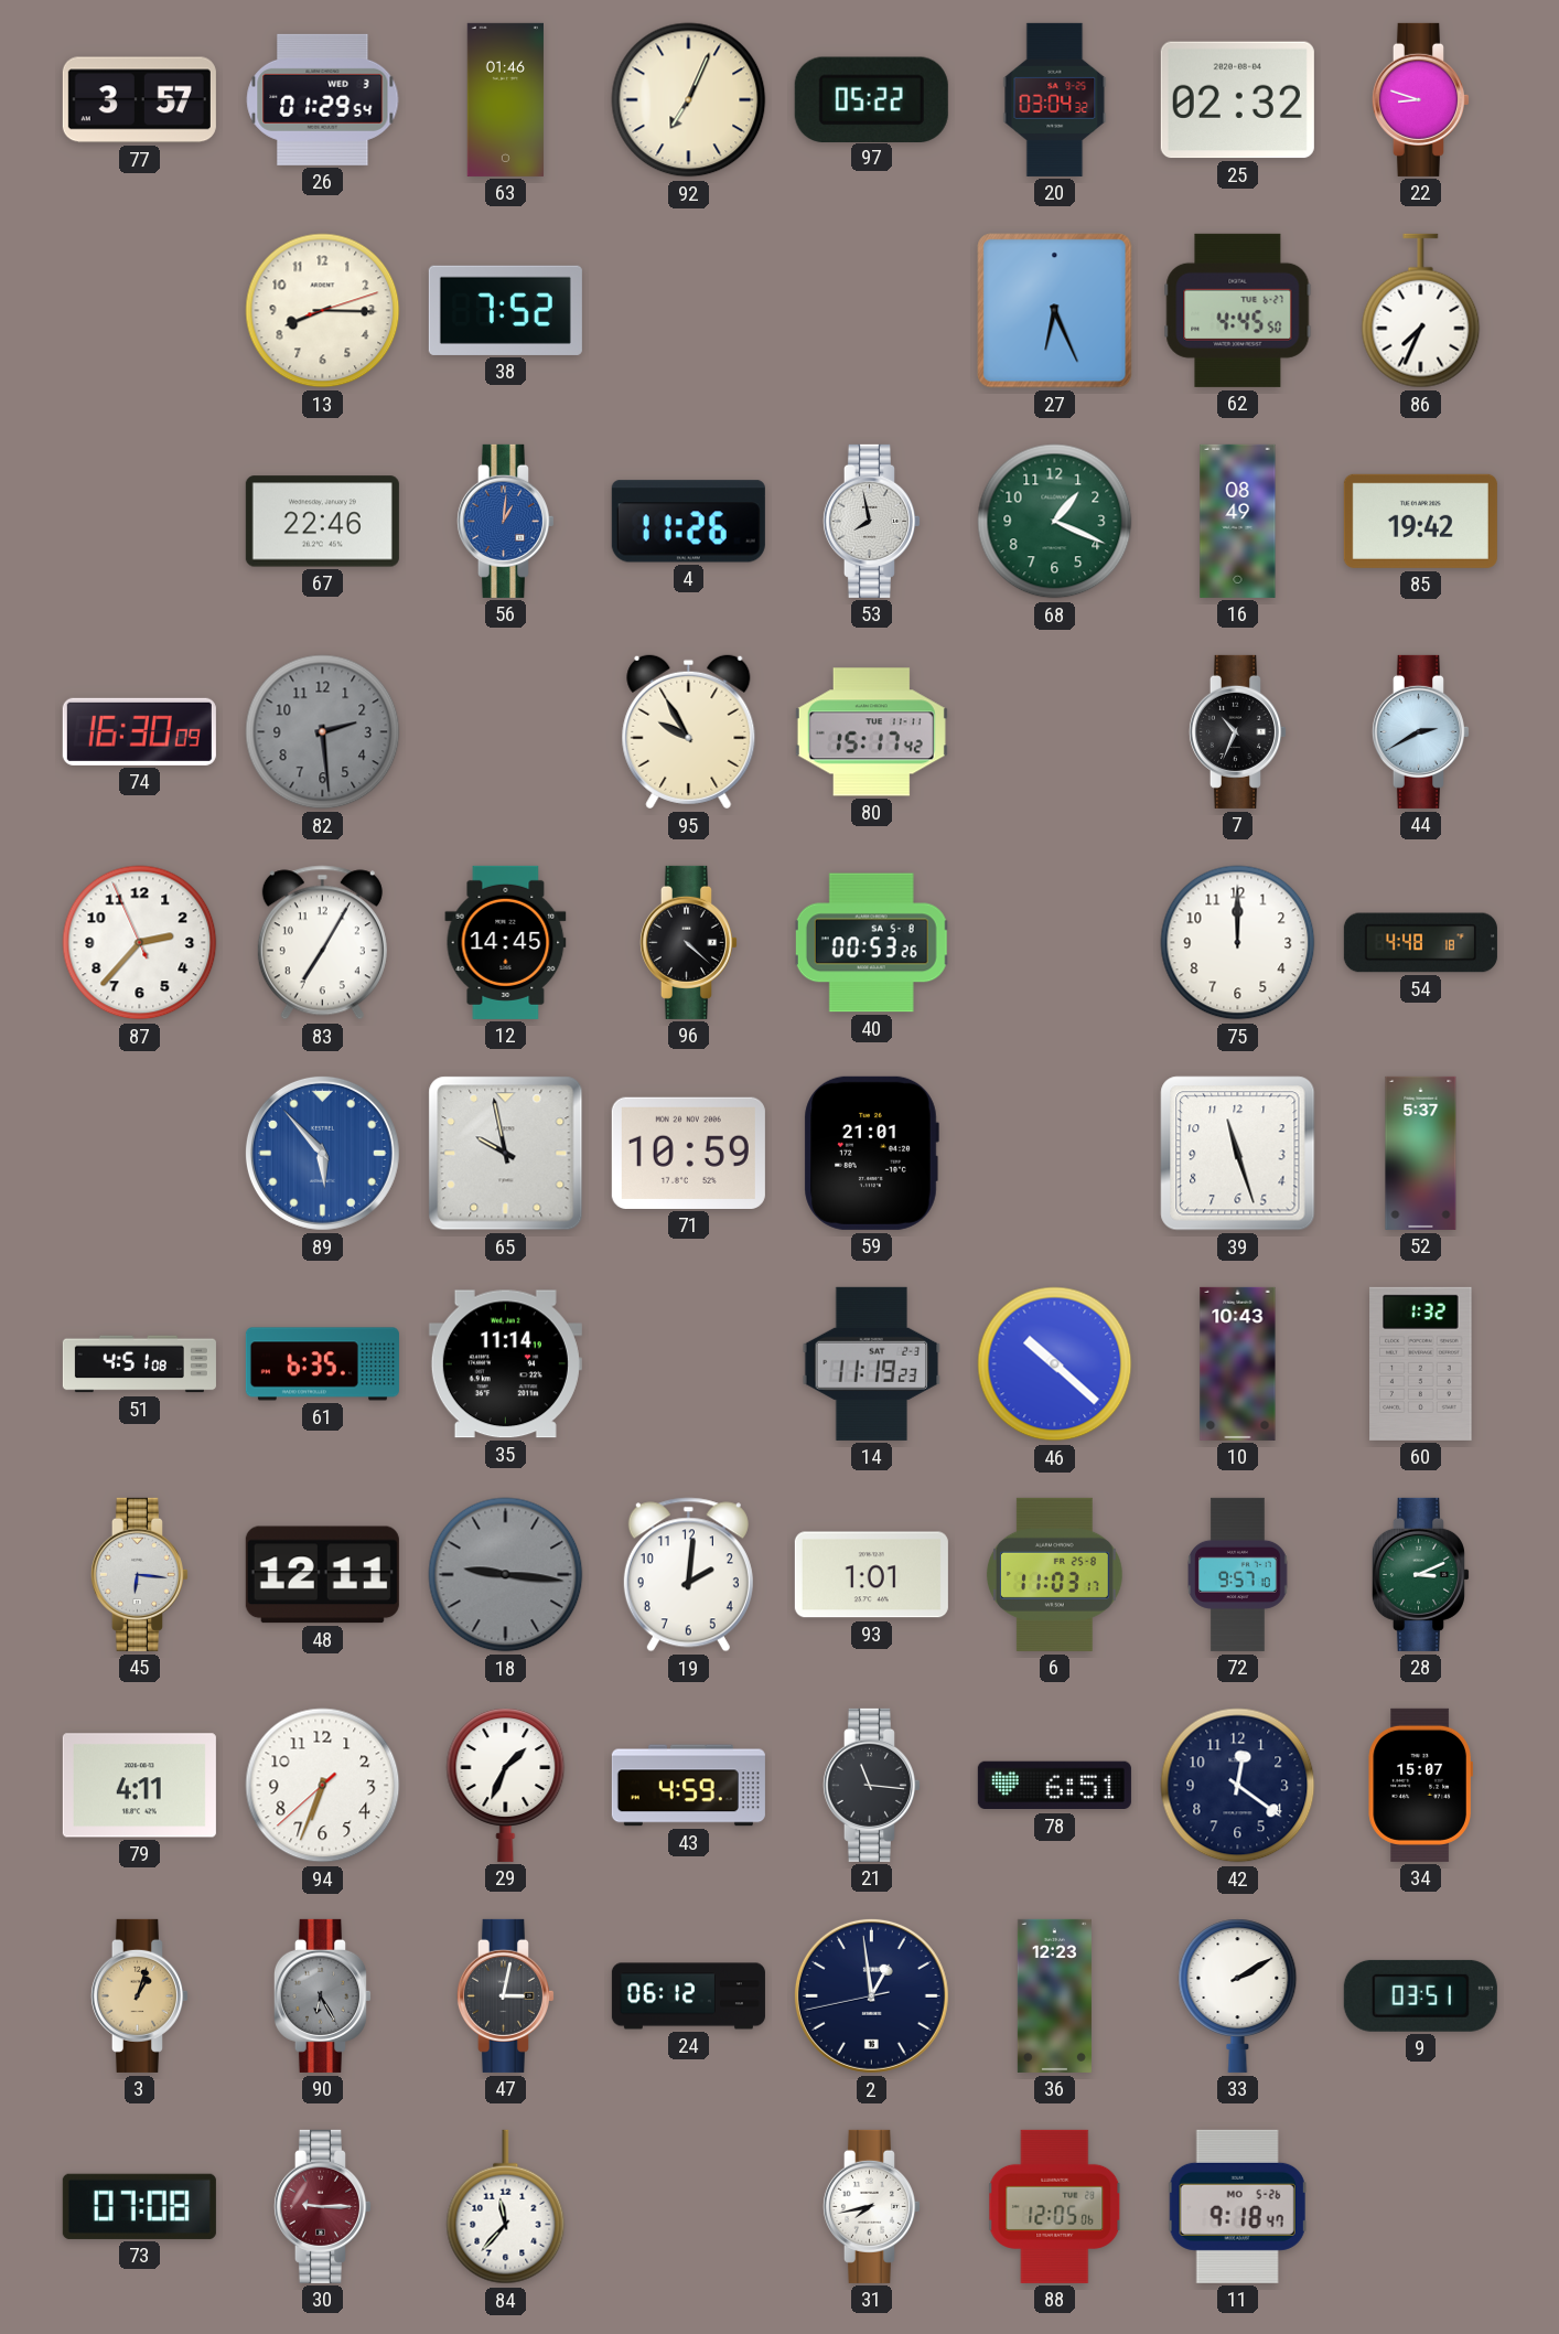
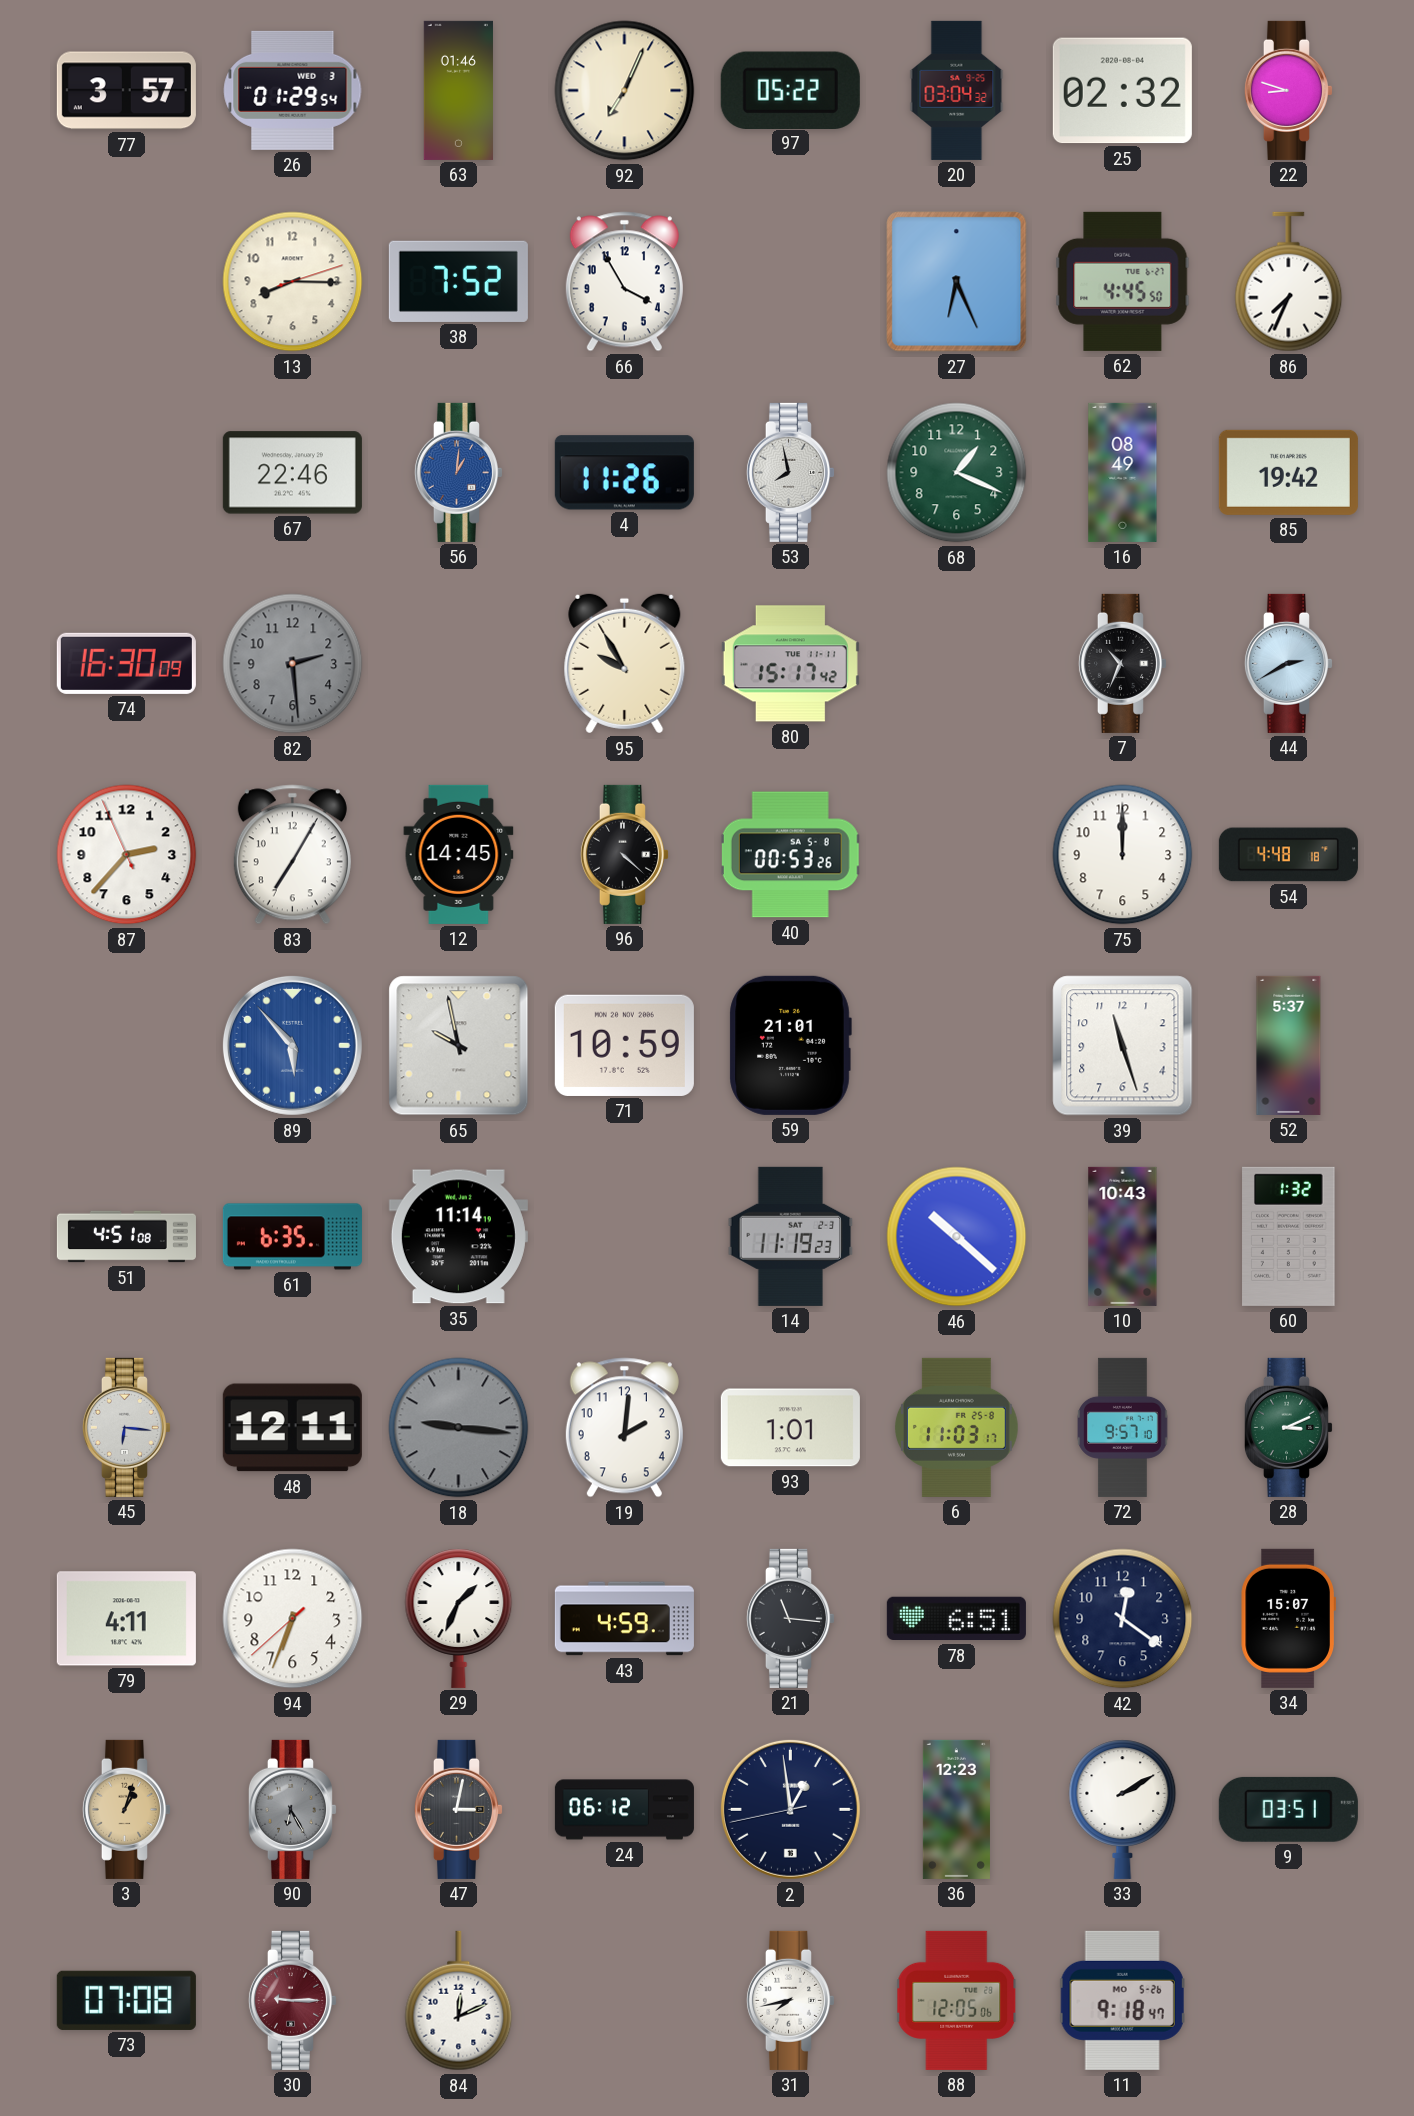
66: none -> 3:55 (624, 282)
84: 11:37 -> 12:11 (459, 2001)
